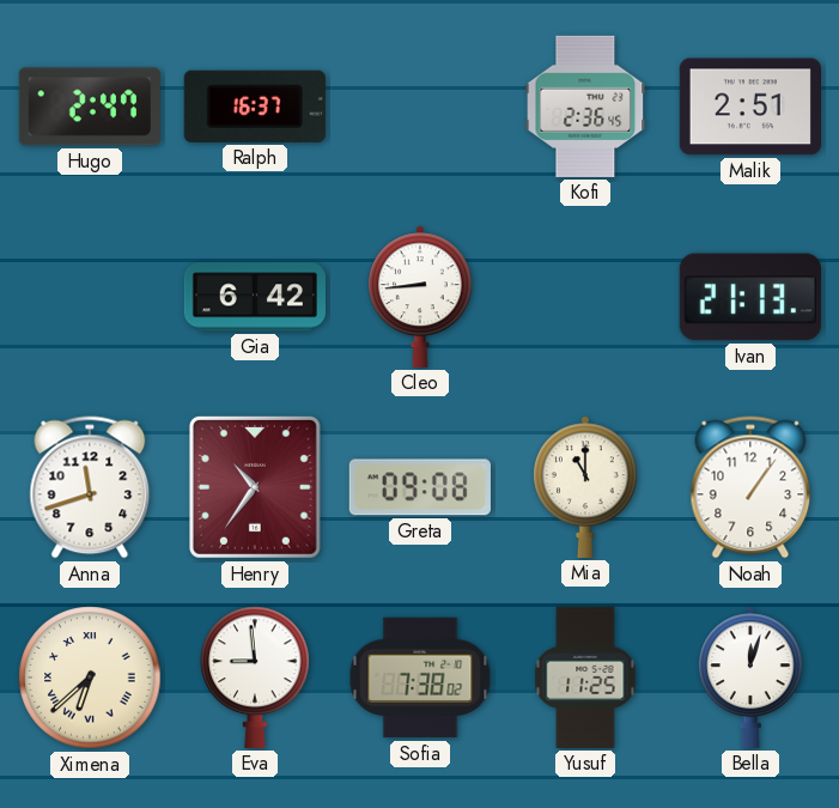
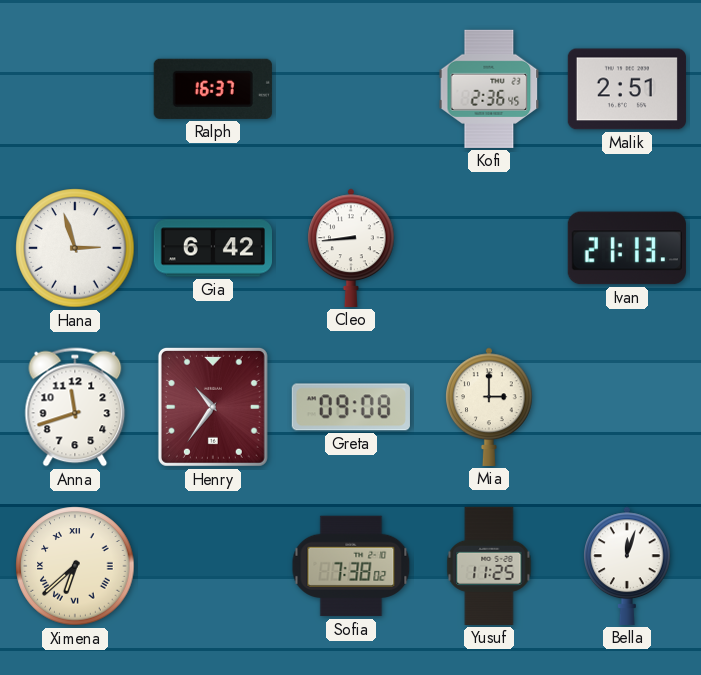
Hugo: 2:47 -> none (90, 107)
Hana: none -> 2:57 (75, 248)
Mia: 11:00 -> 3:00 (489, 407)
Noah: 1:06 -> none (750, 487)
Eva: 8:59 -> none (255, 678)
